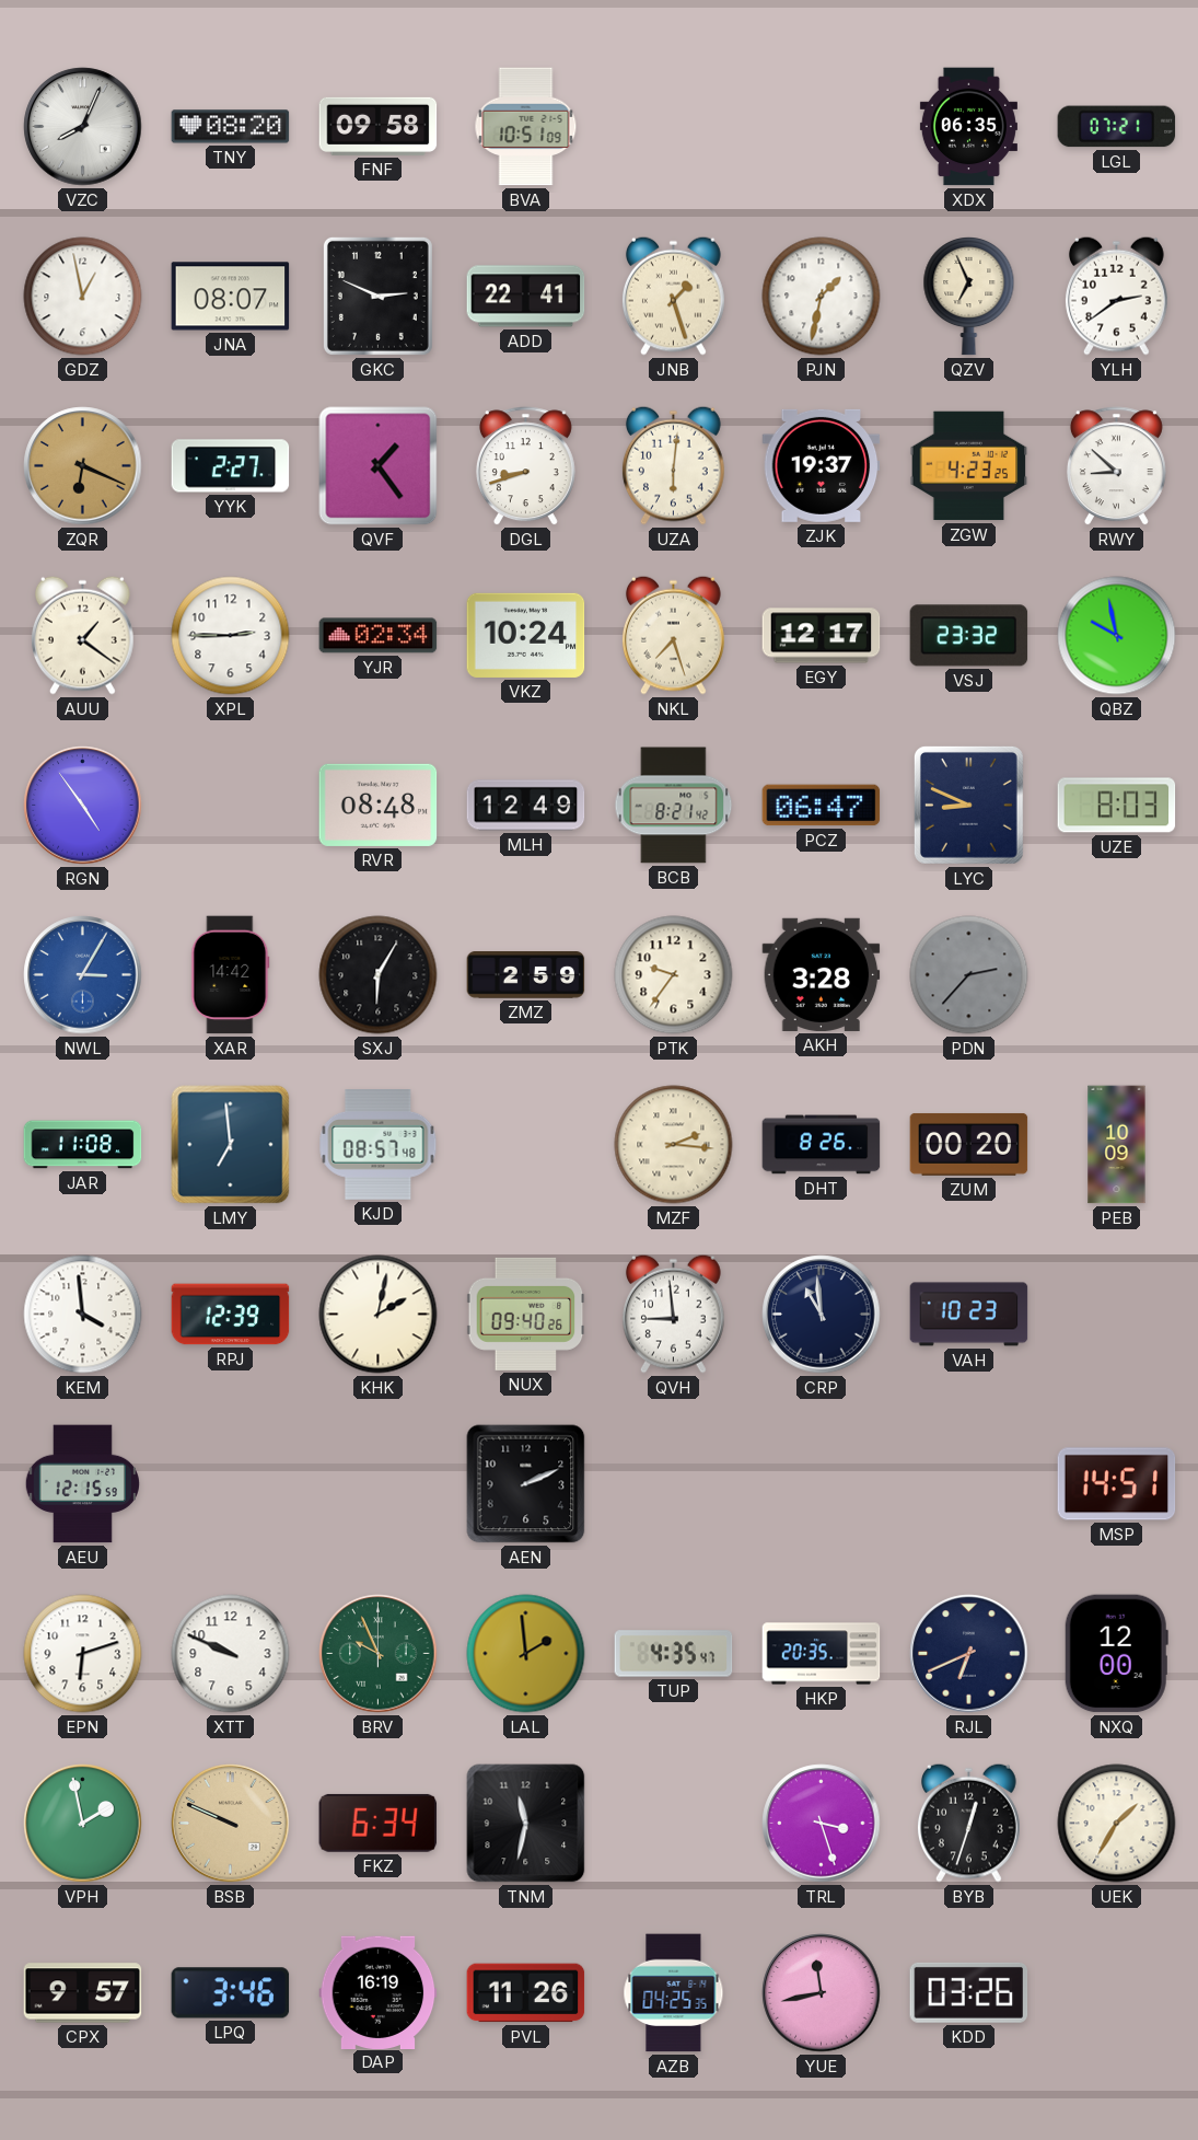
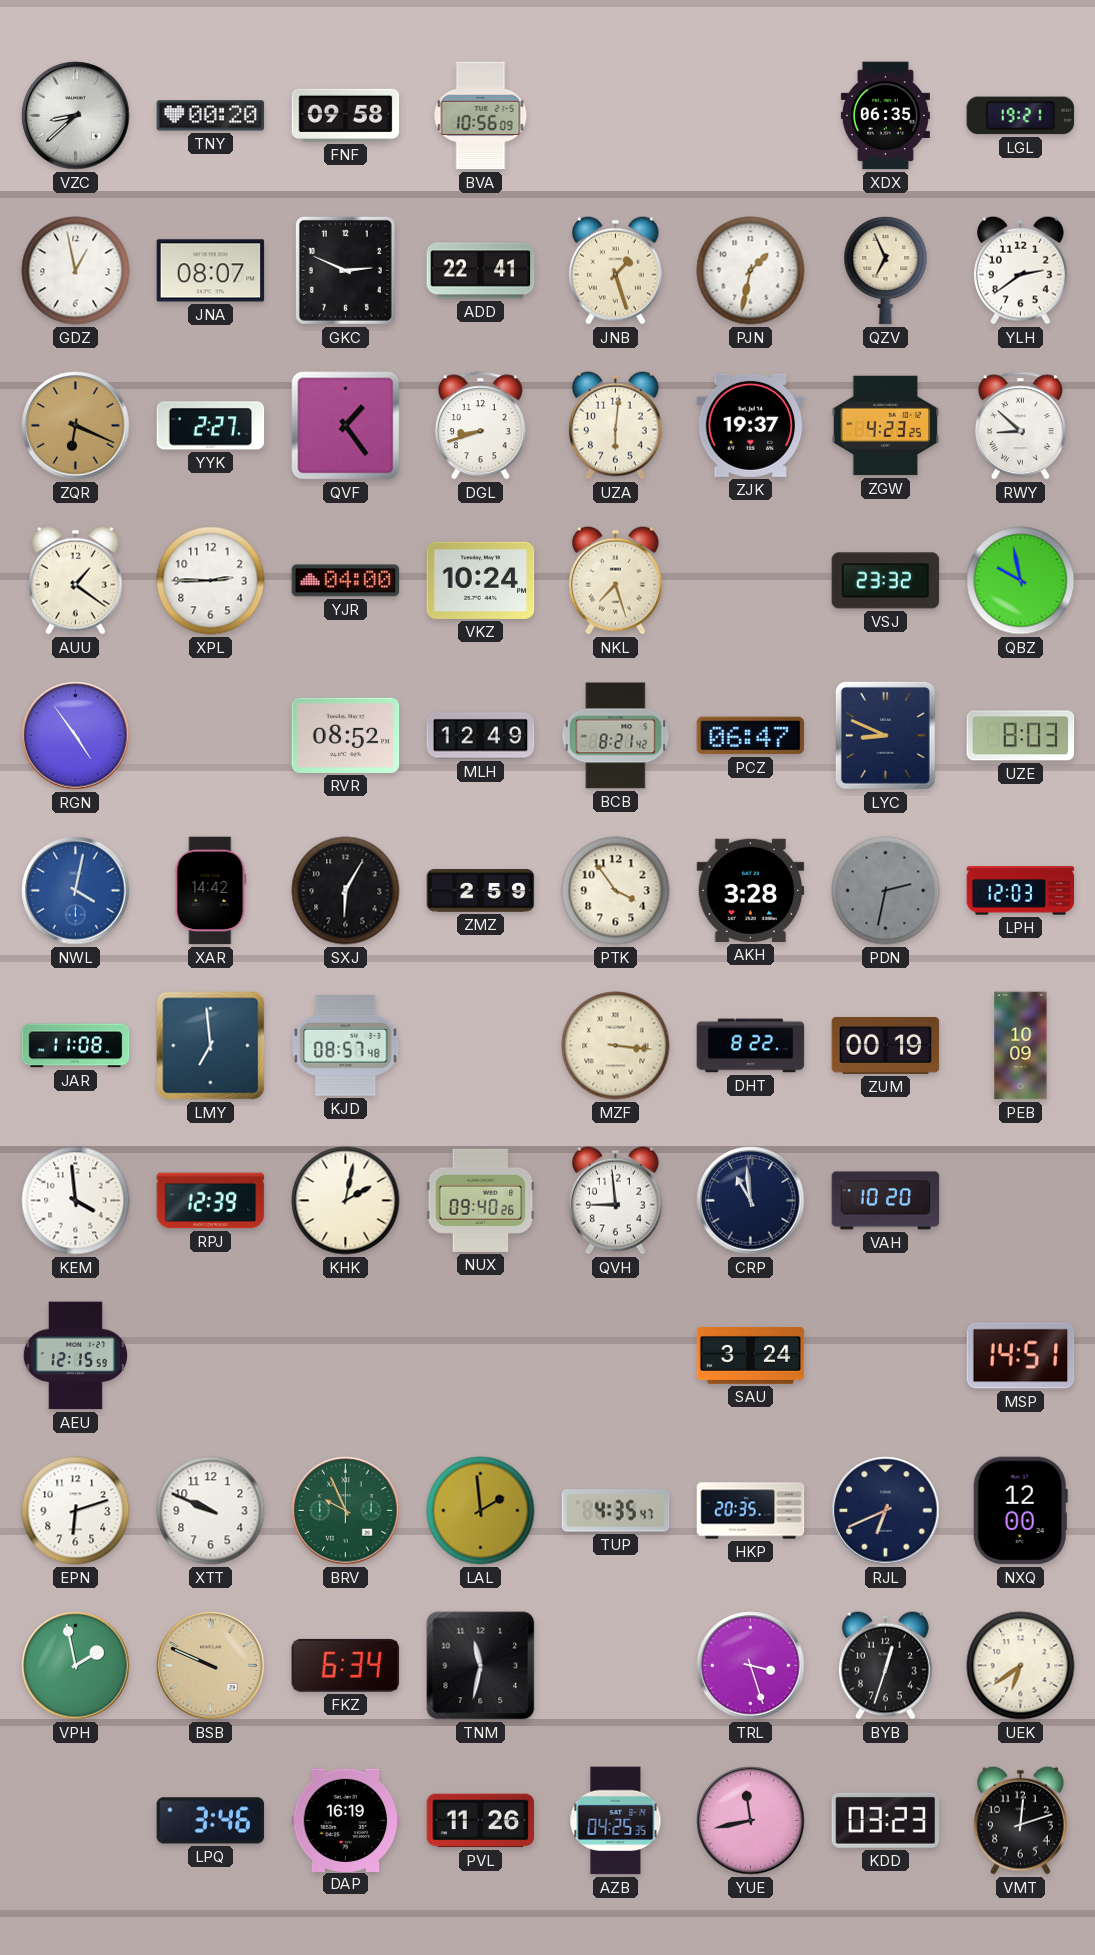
VZC: 8:04 -> 8:38 (76, 116)
TNY: 08:20 -> 00:20 (211, 116)
BVA: 10:51 -> 10:56 (481, 116)
LGL: 07:21 -> 19:21 (1021, 116)
YJR: 02:34 -> 04:00 (346, 581)
EGY: 12:17 -> none (822, 636)
RVR: 08:48 -> 08:52 (346, 735)
NWL: 3:05 -> 4:02 (76, 891)
PTK: 9:36 -> 3:54 (616, 891)
PDN: 2:37 -> 2:32 (886, 891)
LPH: none -> 12:03 (1021, 891)
MZF: 2:16 -> 3:16 (616, 1046)
DHT: 8:26 -> 8:22 (751, 1046)
ZUM: 00:20 -> 00:19 (886, 1045)
VAH: 10:23 -> 10:20 (886, 1201)
AEN: 2:11 -> none (526, 1484)
SAU: none -> 3:24 (751, 1355)
UEK: 1:35 -> 6:39 (1021, 1666)
CPX: 9:57 -> none (83, 1993)
KDD: 03:26 -> 03:23 (886, 1820)
VMT: none -> 12:12 (1020, 1820)
